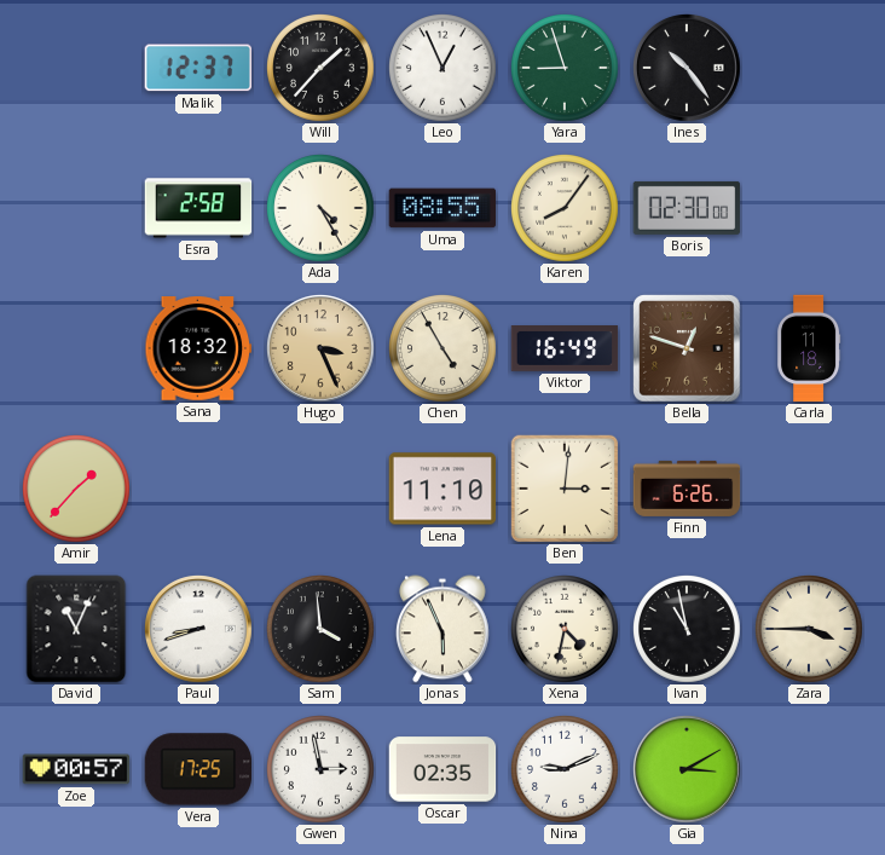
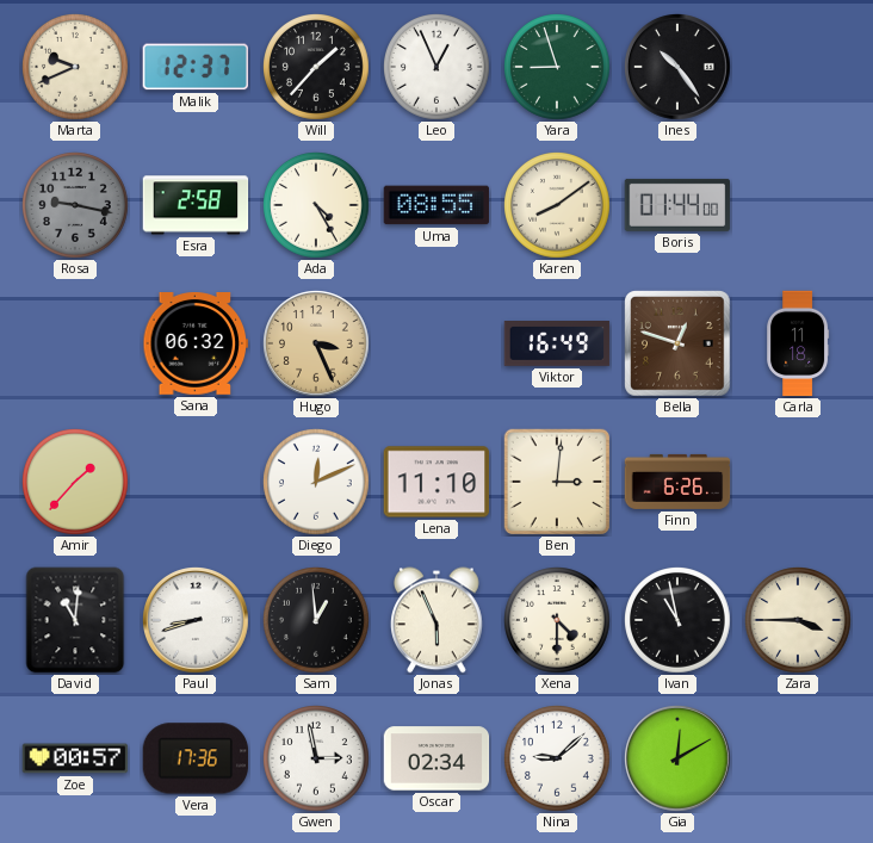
Marta: none -> 9:41 (76, 68)
Rosa: none -> 9:17 (76, 206)
Karen: 8:06 -> 8:09 (558, 206)
Boris: 02:30 -> 01:44 (677, 205)
Sana: 18:32 -> 06:32 (196, 345)
Chen: 4:55 -> none (444, 349)
Diego: none -> 12:11 (317, 483)
David: 11:04 -> 11:01 (75, 620)
Sam: 3:59 -> 12:59 (317, 621)
Xena: 4:32 -> 4:30 (558, 621)
Vera: 17:25 -> 17:36 (196, 758)
Oscar: 02:35 -> 02:34 (436, 758)
Nina: 9:11 -> 9:08 (558, 760)
Gia: 3:10 -> 12:10 (679, 760)
